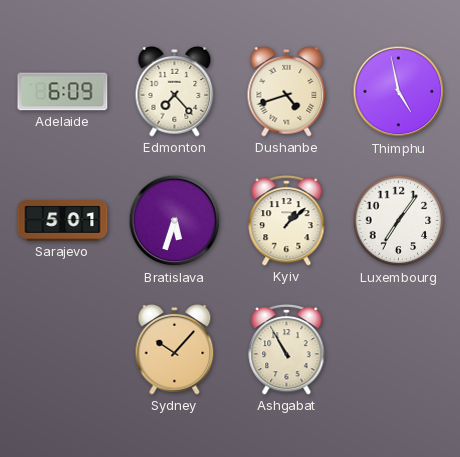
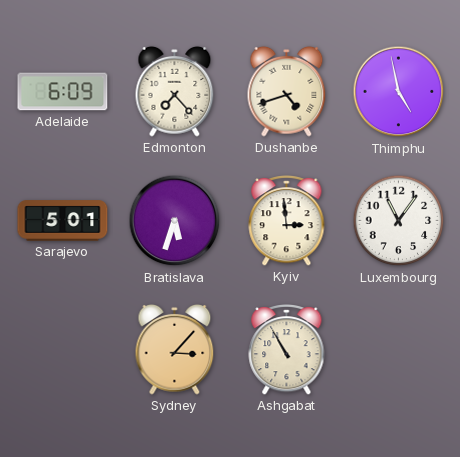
Kyiv: 1:08 -> 2:59 (287, 221)
Luxembourg: 7:06 -> 11:06 (399, 221)
Sydney: 10:07 -> 3:07 (175, 349)
